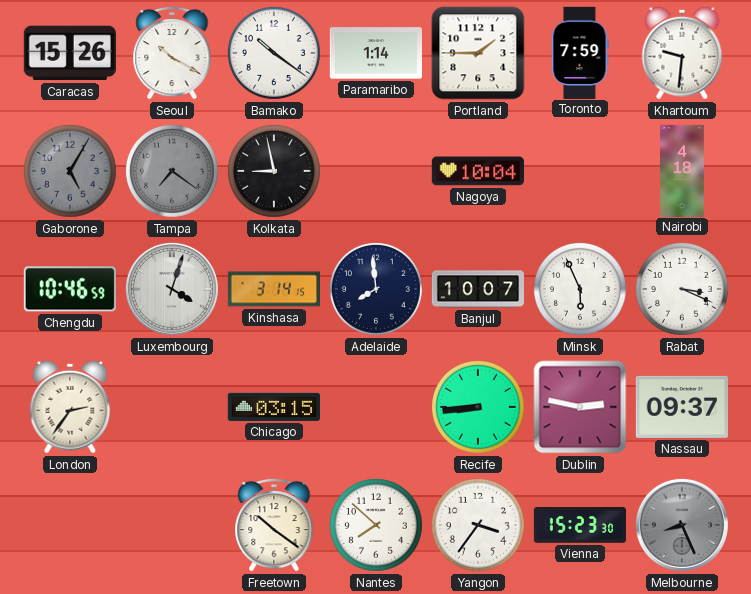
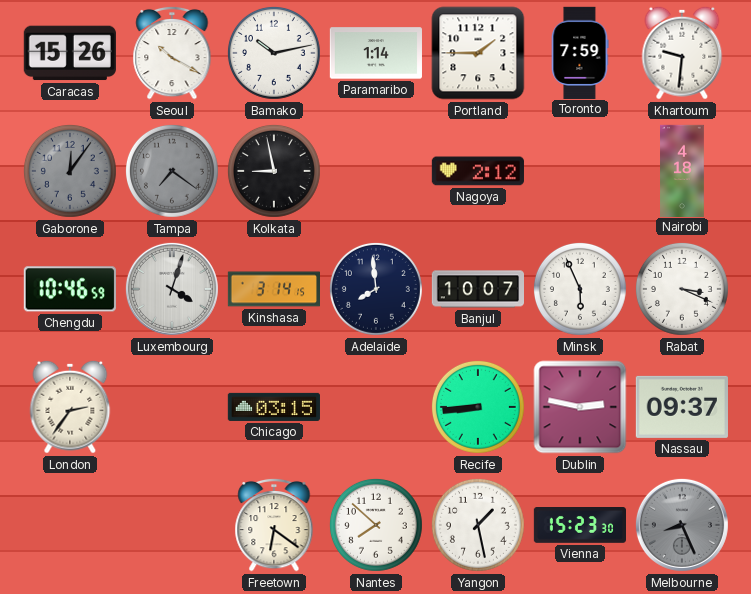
Bamako: 10:21 -> 10:13 (274, 53)
Gaborone: 5:05 -> 12:06 (70, 171)
Nagoya: 10:04 -> 2:12 (478, 171)
Freetown: 10:21 -> 6:21 (274, 525)
Yangon: 3:36 -> 1:28 (478, 525)
